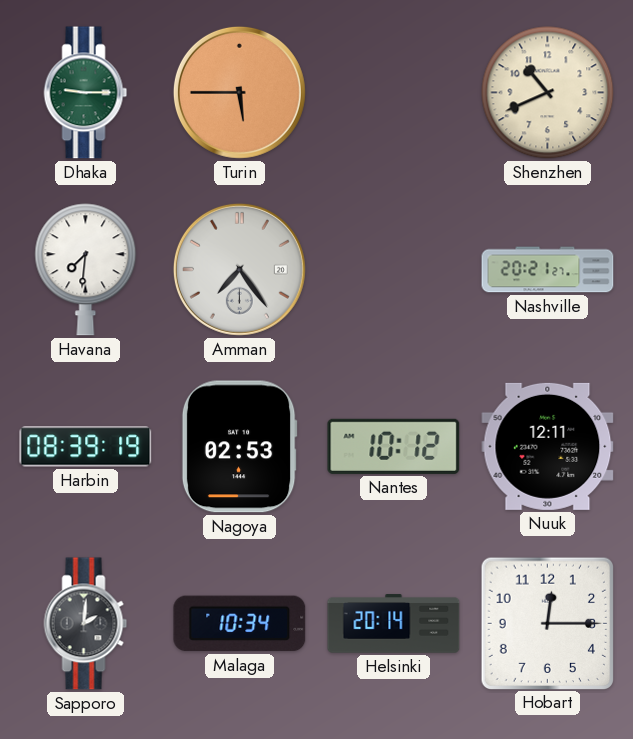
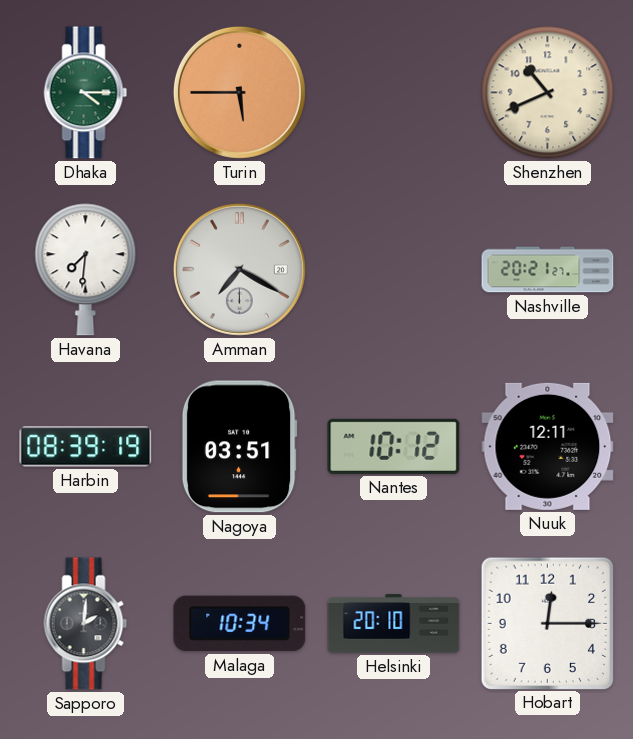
Dhaka: 9:15 -> 4:15 (86, 93)
Amman: 7:24 -> 7:20 (239, 269)
Nagoya: 02:53 -> 03:51 (239, 447)
Helsinki: 20:14 -> 20:10 (394, 624)
